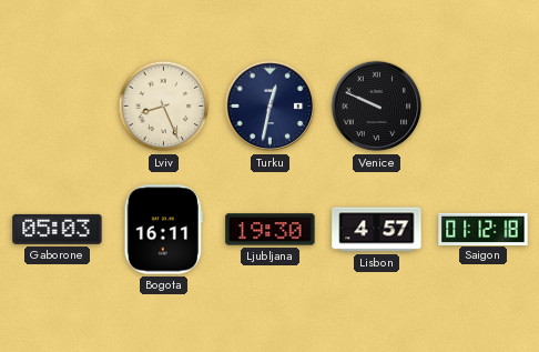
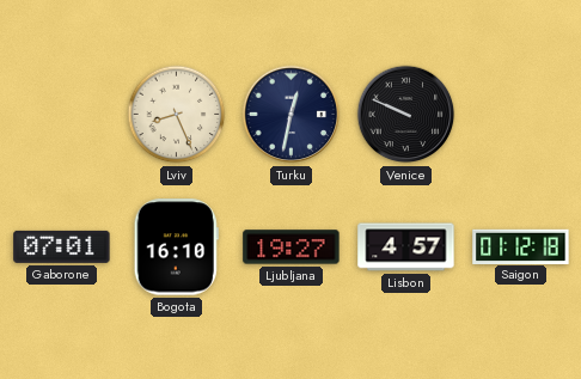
Gaborone: 05:03 -> 07:01 (62, 246)
Bogota: 16:11 -> 16:10 (176, 247)
Ljubljana: 19:30 -> 19:27 (292, 247)
